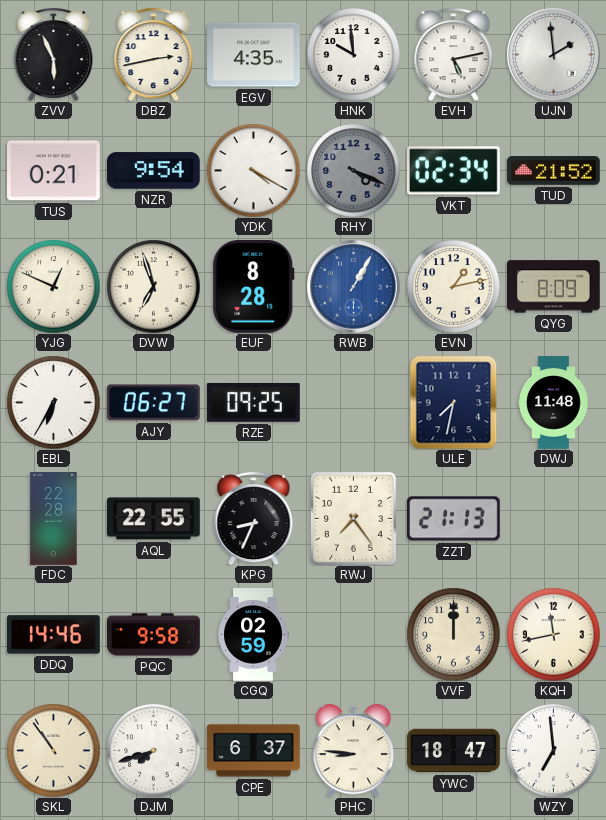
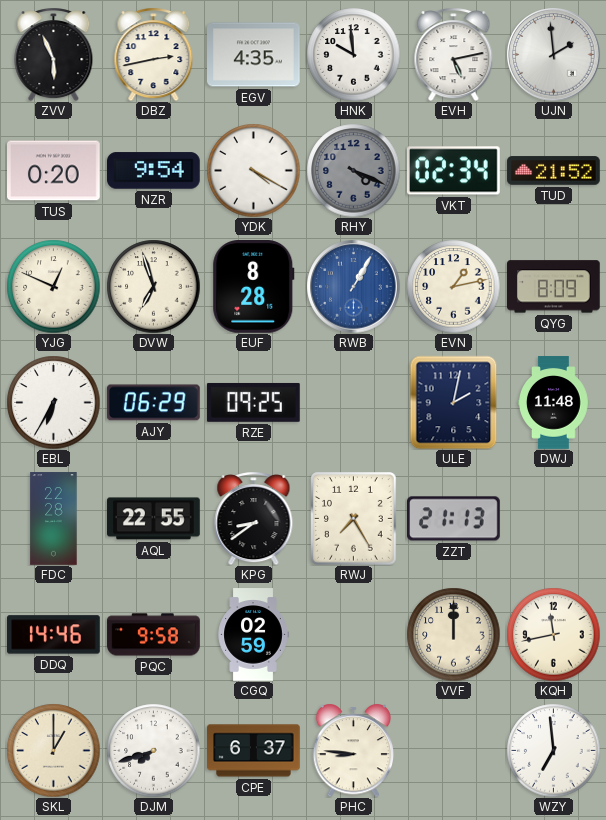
TUS: 0:21 -> 0:20 (54, 171)
AJY: 06:27 -> 06:29 (153, 403)
ULE: 7:32 -> 2:02 (454, 402)
KPG: 8:34 -> 8:39 (254, 518)
RWJ: 7:24 -> 7:25 (354, 519)
SKL: 10:54 -> 1:00 (53, 750)
YWC: 18:47 -> none (454, 751)
